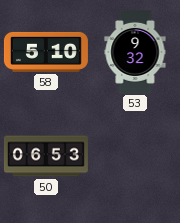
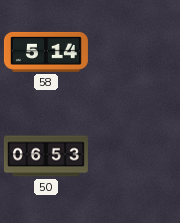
58: 5:10 -> 5:14 (46, 52)
53: 9:32 -> none (135, 52)
